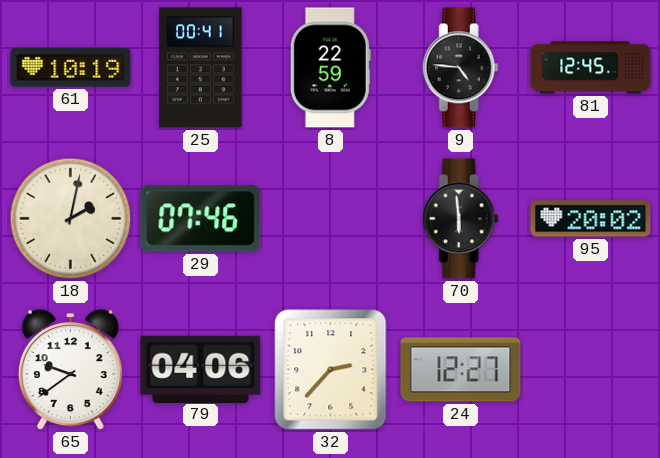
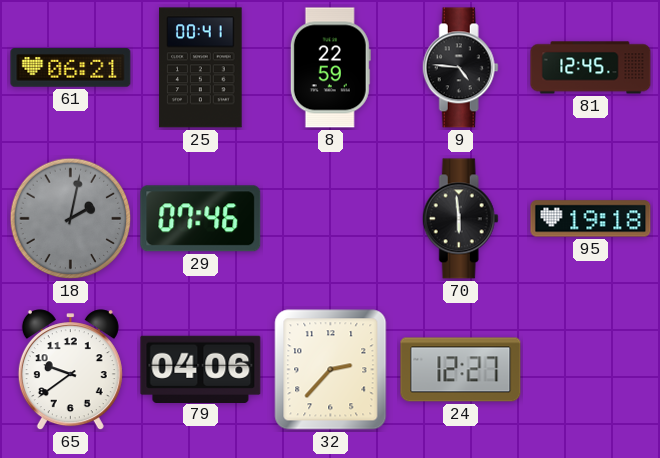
61: 10:19 -> 06:21 (71, 68)
18 dial: cream -> grey (71, 219)
95: 20:02 -> 19:18 (591, 219)
